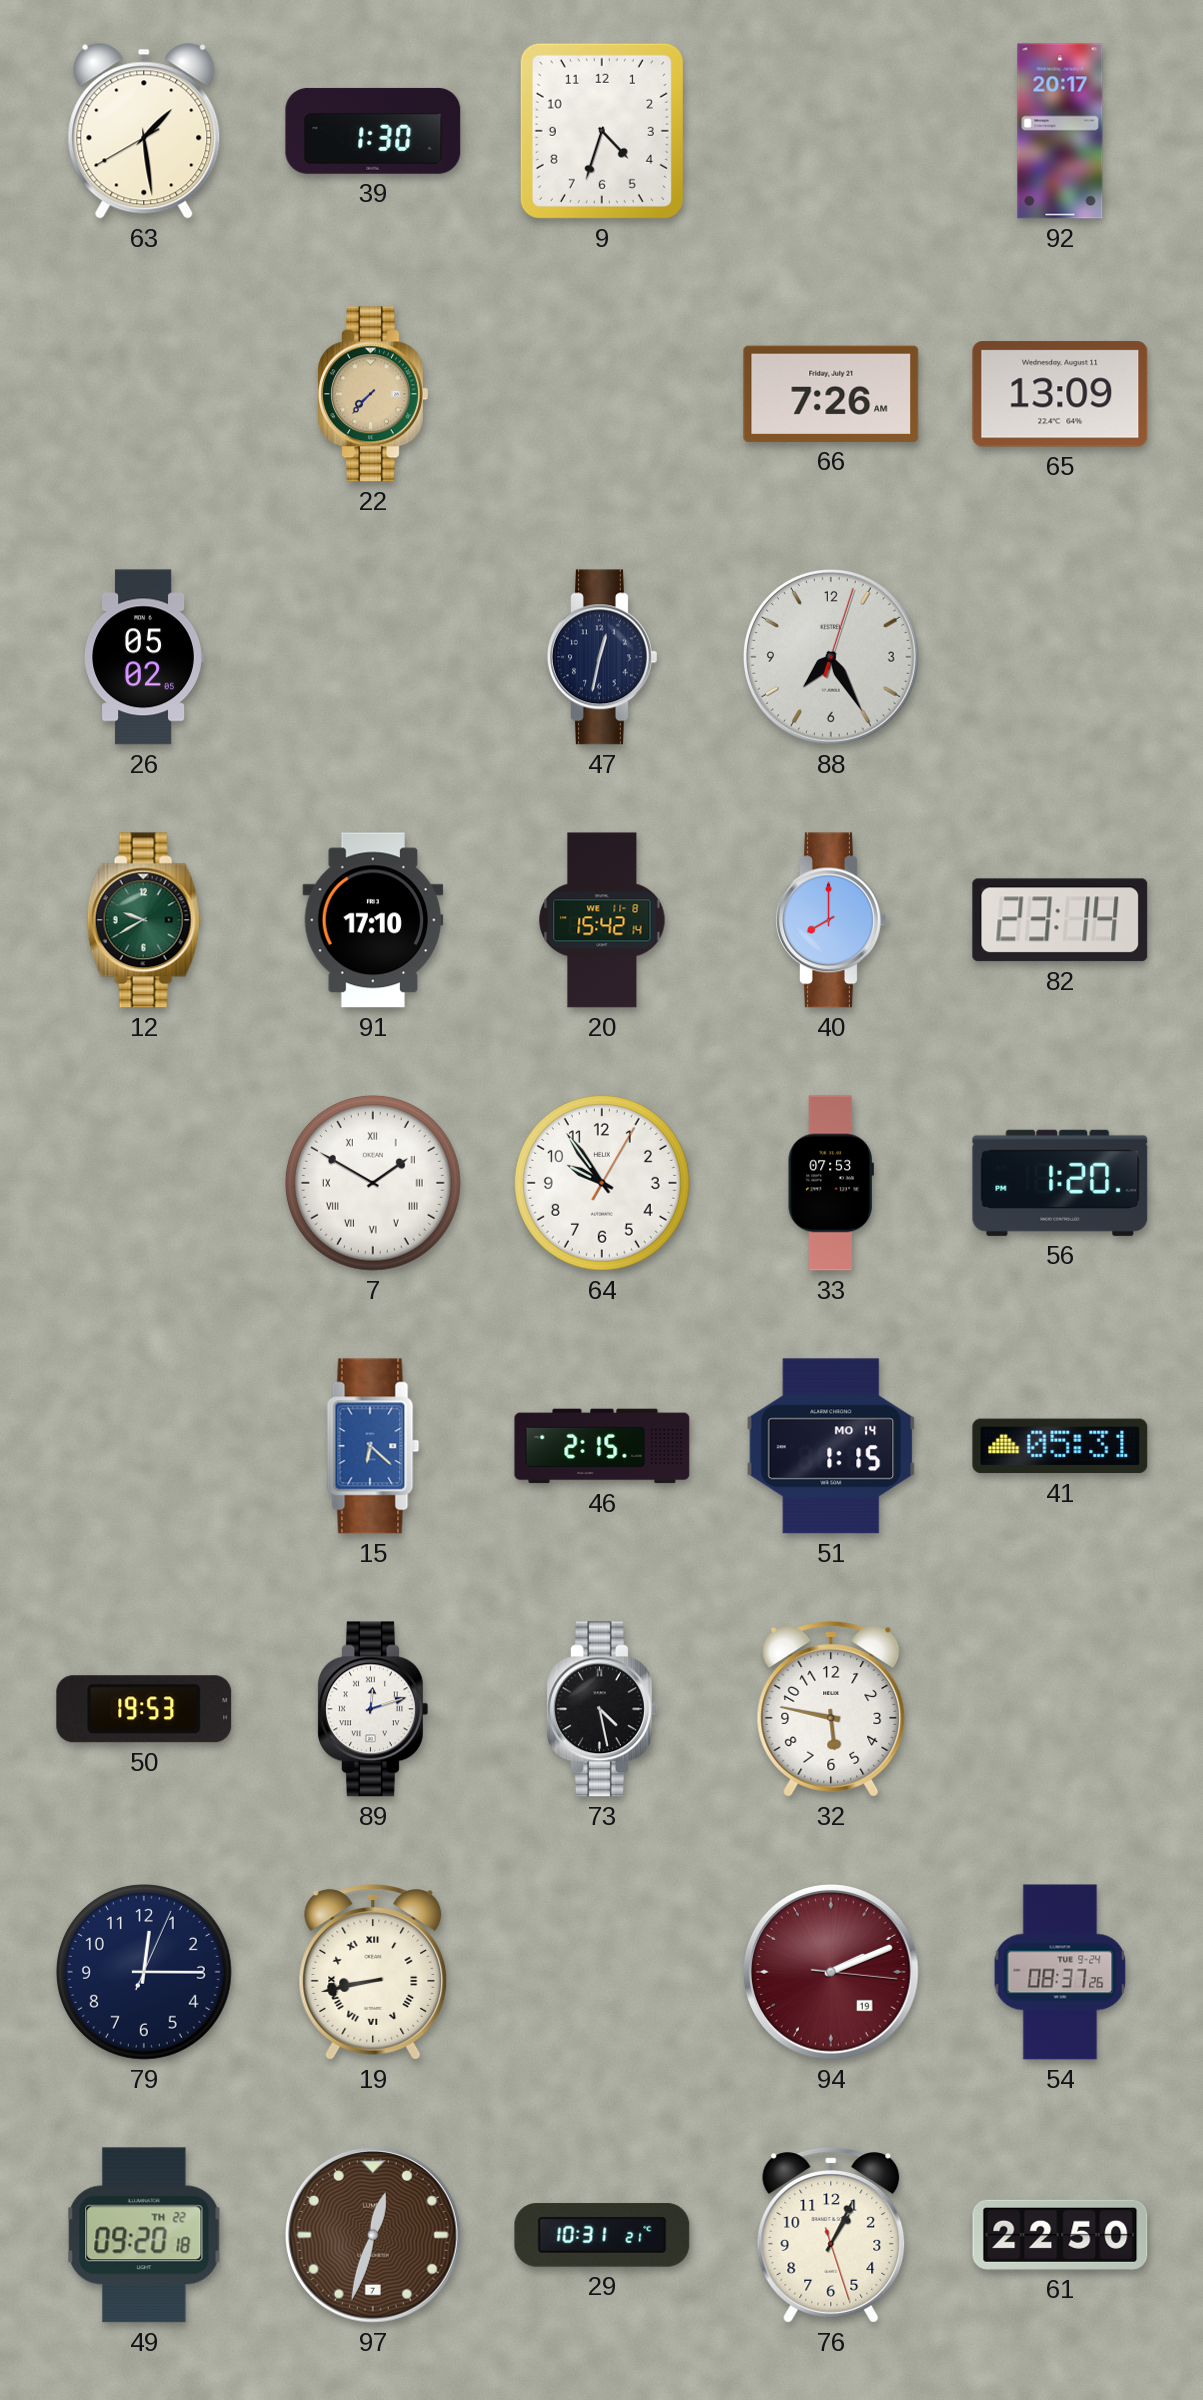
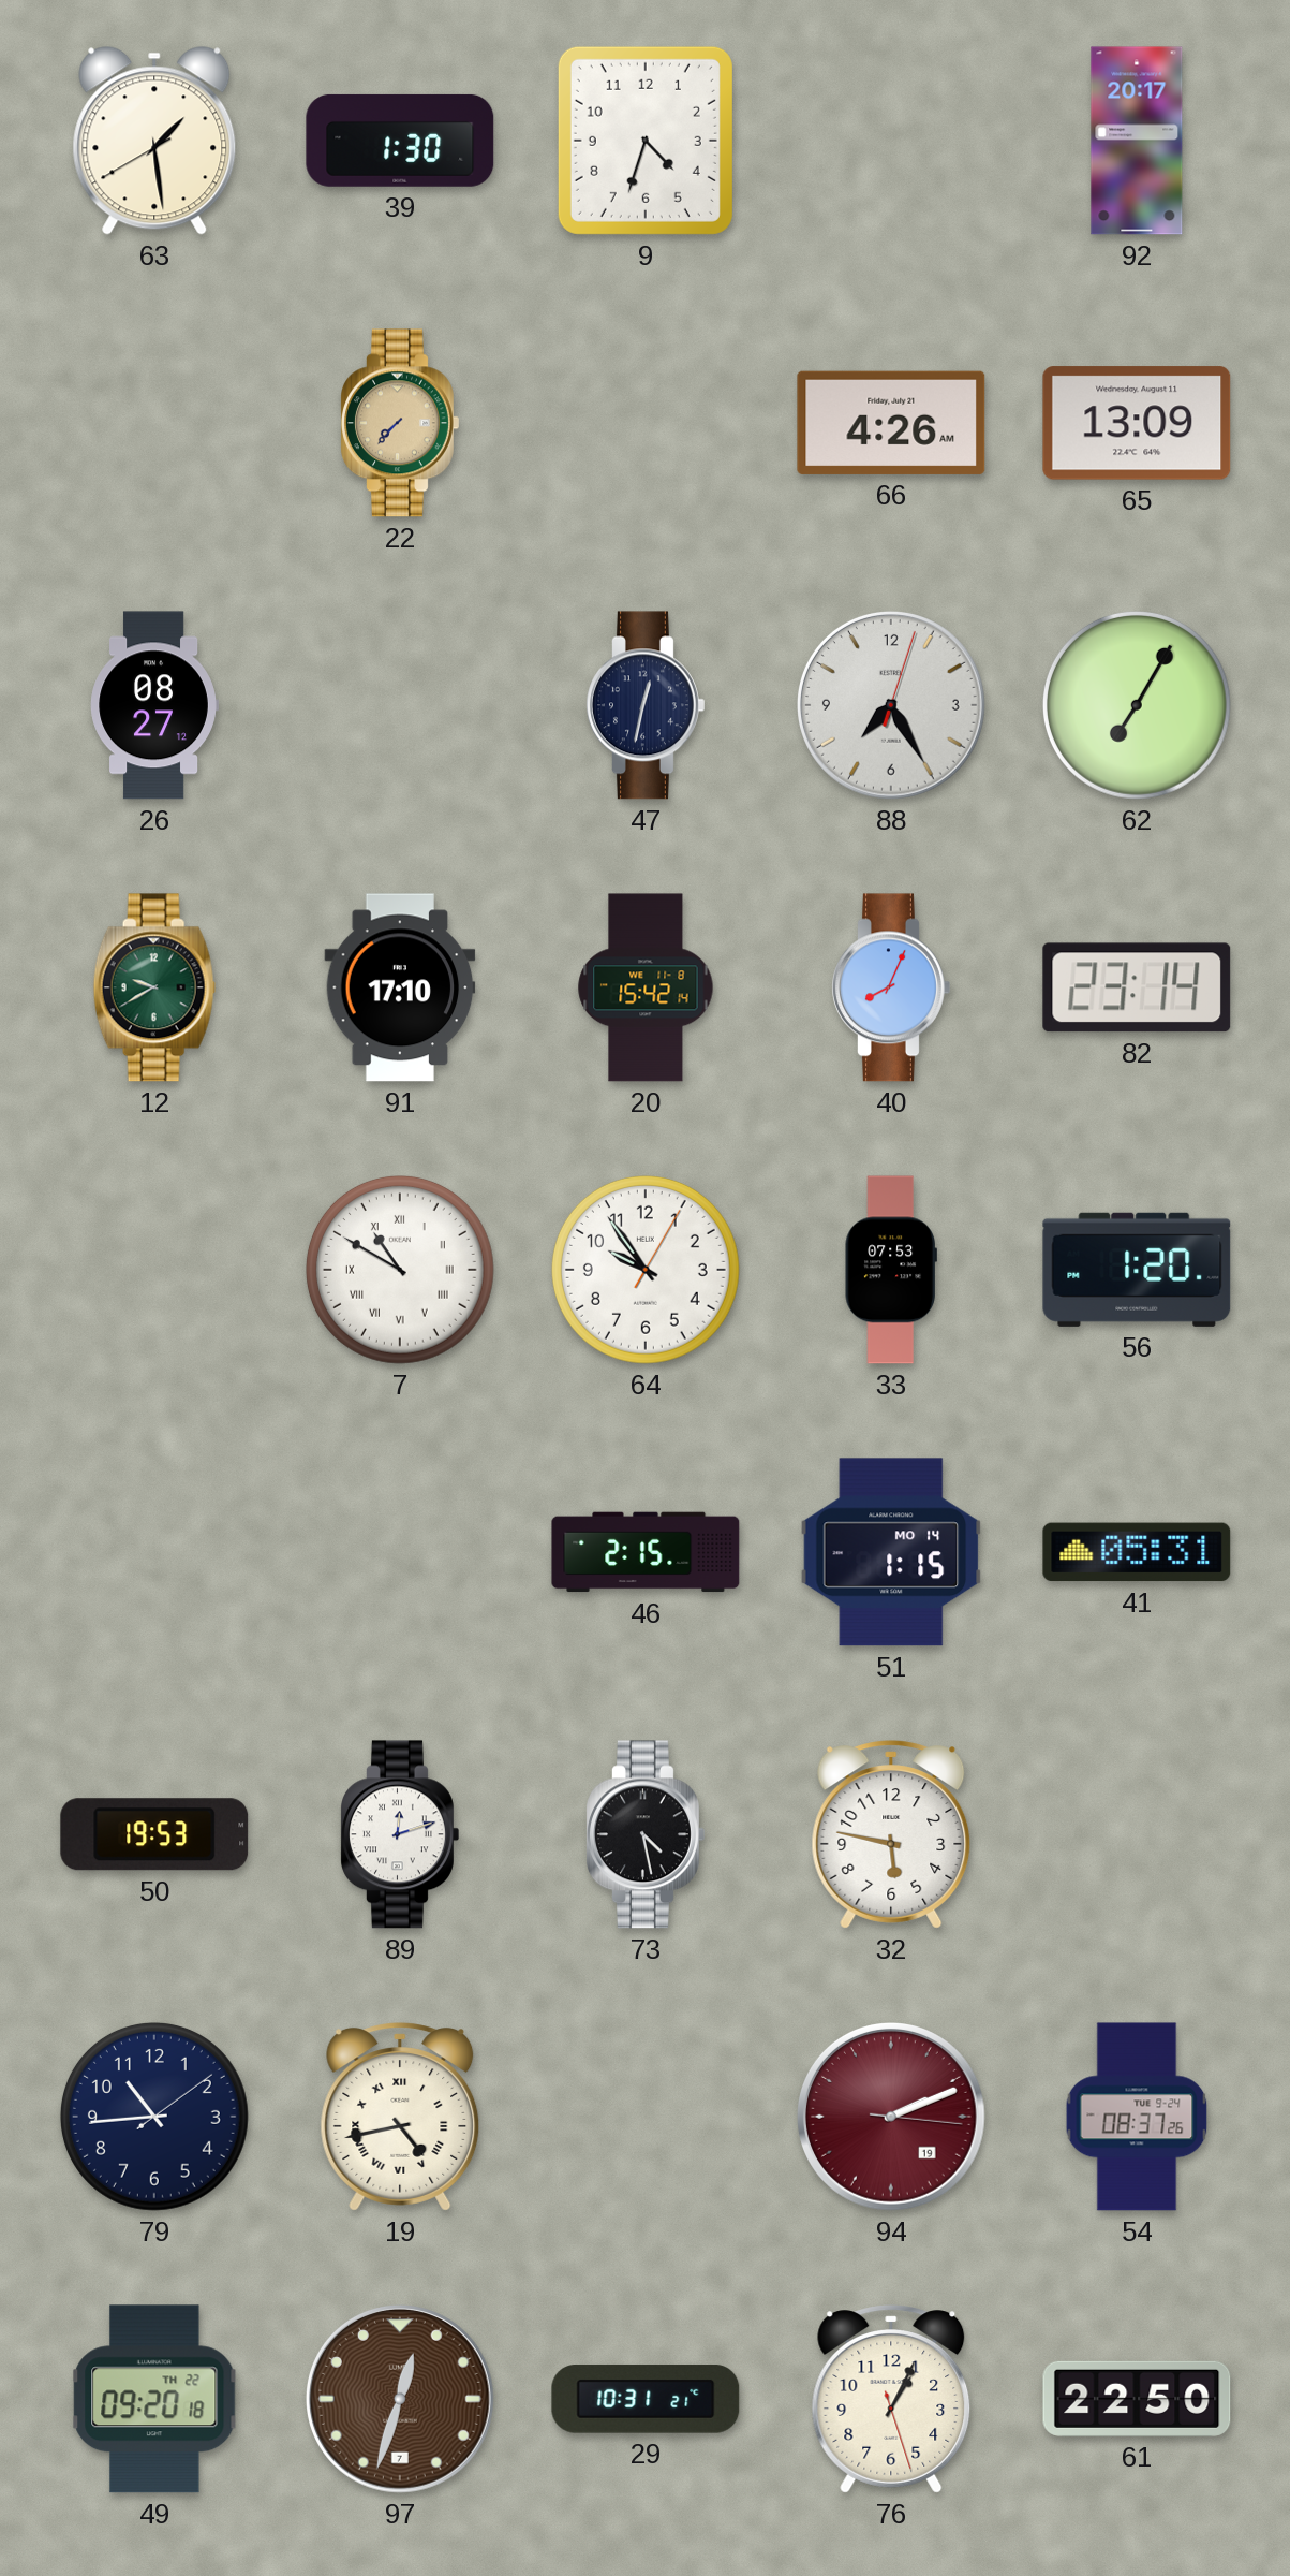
66: 7:26 -> 4:26 (891, 423)
26: 05:02 -> 08:27 (154, 705)
62: none -> 7:05 (1137, 705)
40: 8:00 -> 8:04 (891, 987)
7: 1:50 -> 10:50 (400, 1270)
15: 6:22 -> none (373, 1446)
79: 12:15 -> 10:44 (154, 2117)
19: 8:43 -> 4:43 (400, 2117)
